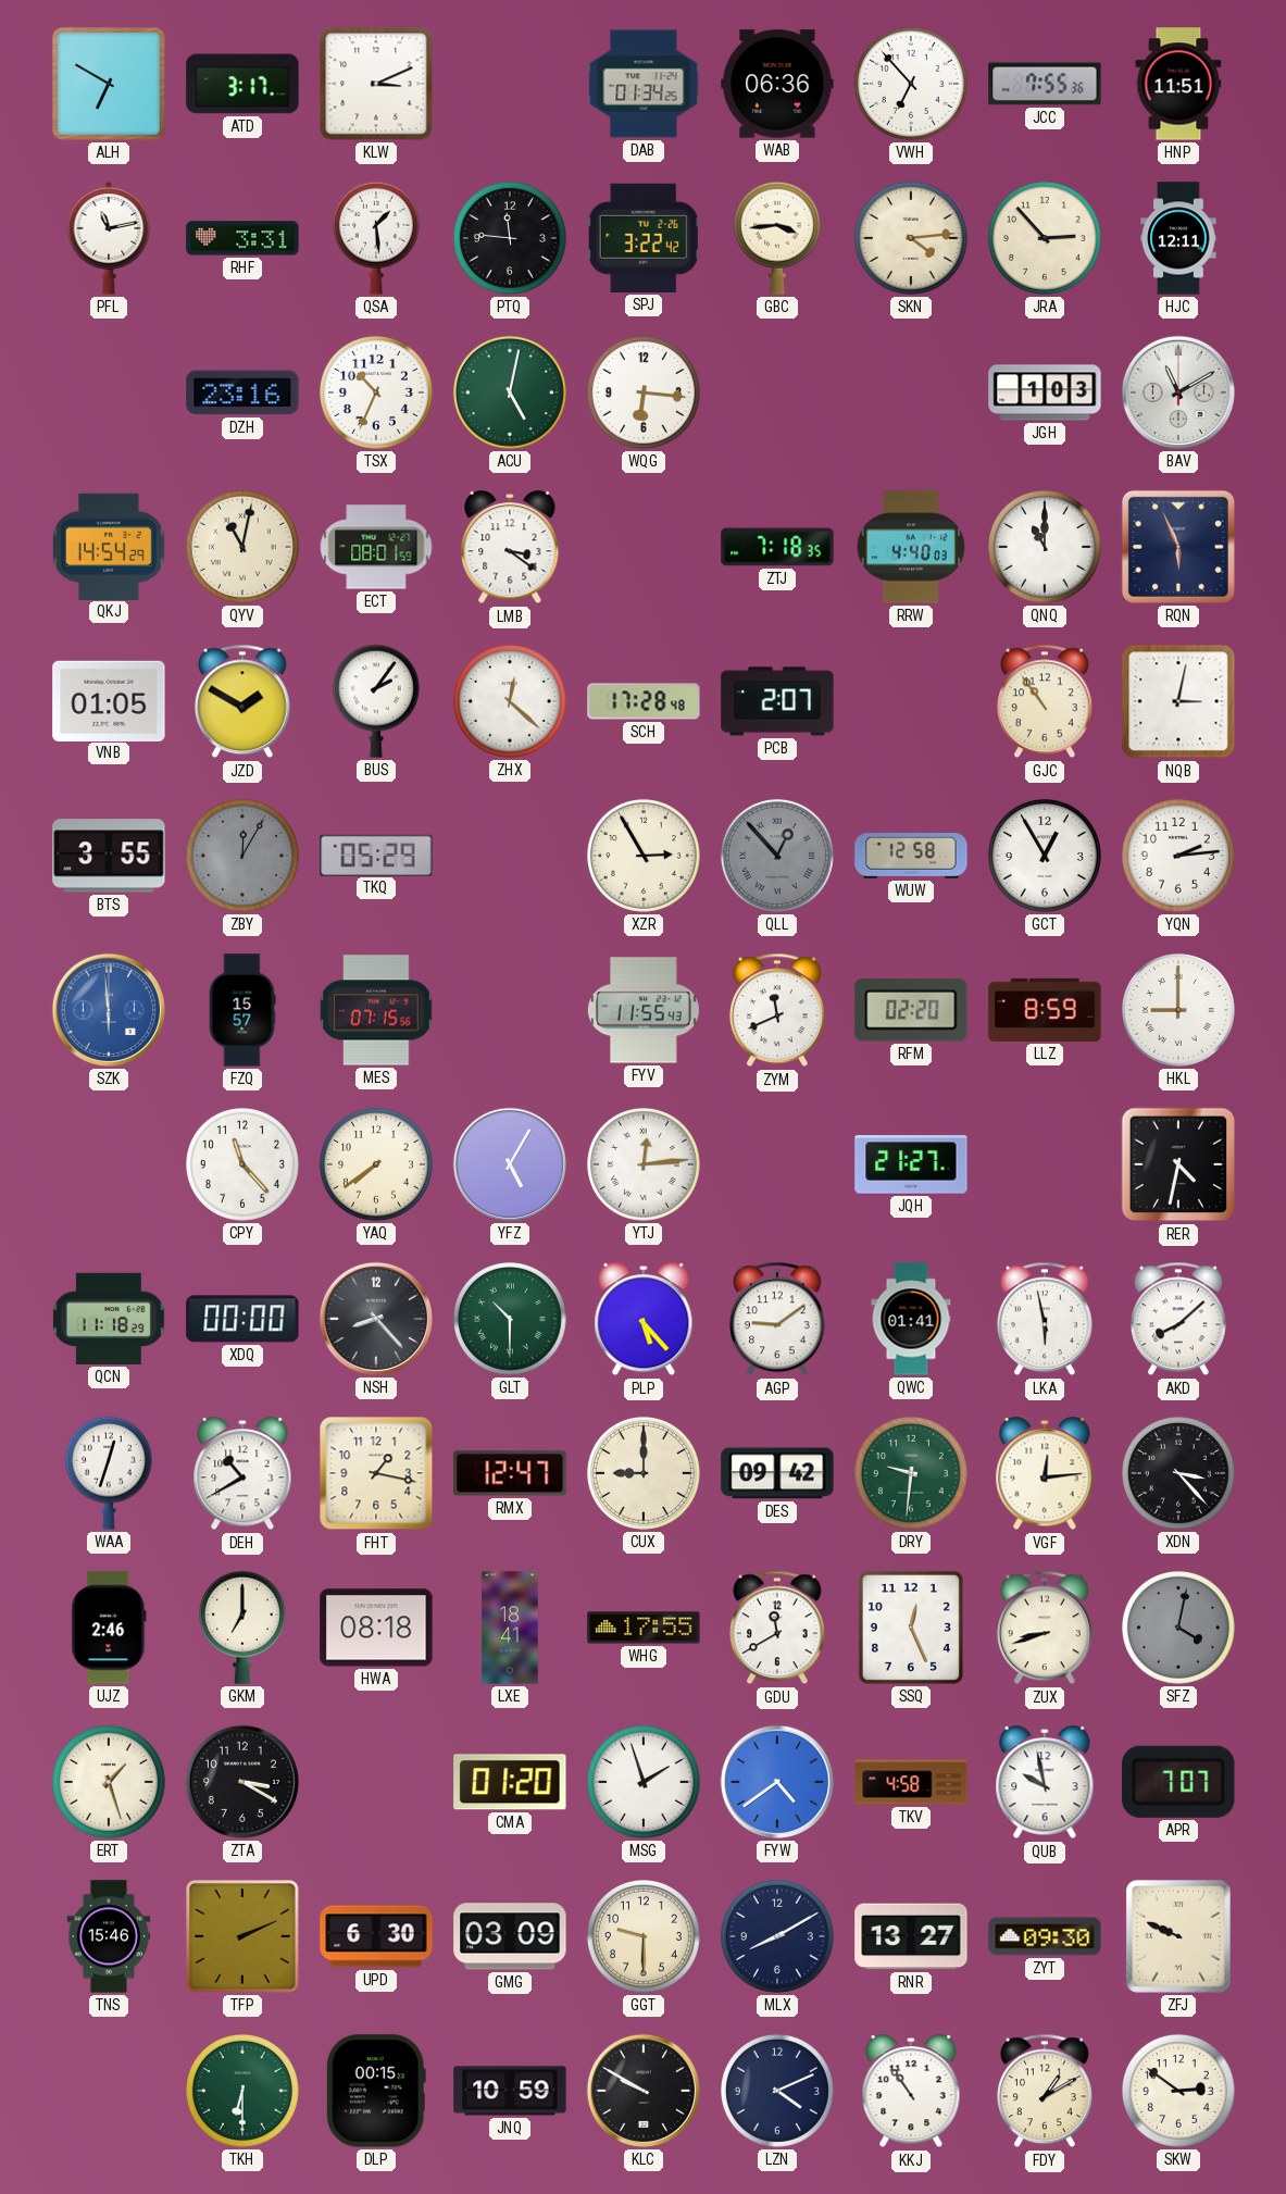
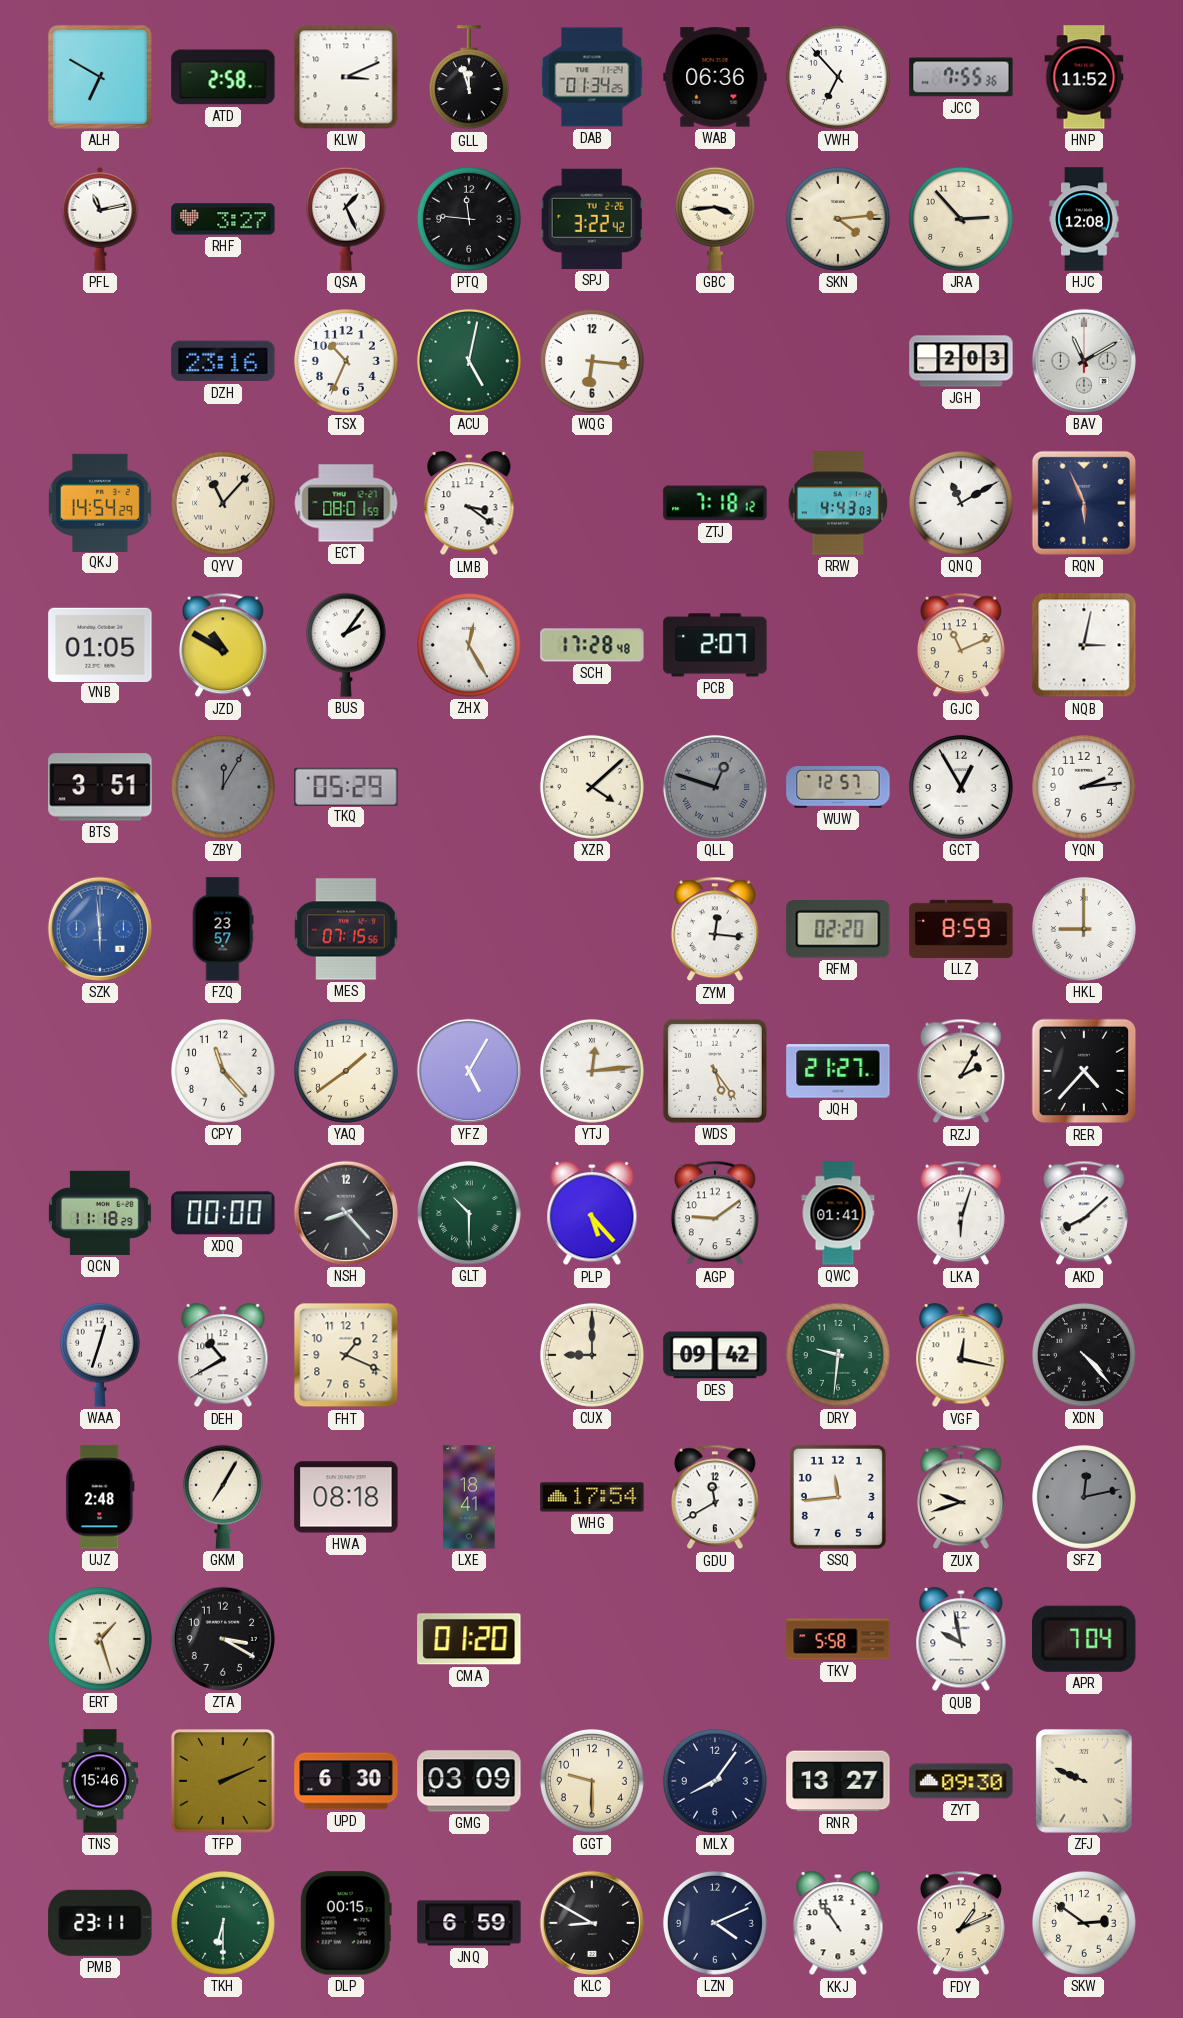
ATD: 3:17 -> 2:58 (223, 77)
GLL: none -> 11:57 (469, 78)
HNP: 11:51 -> 11:52 (1084, 77)
RHF: 3:31 -> 3:27 (223, 219)
QSA: 1:29 -> 1:26 (346, 219)
HJC: 12:11 -> 12:08 (1084, 219)
JGH: 1:03 -> 2:03 (961, 361)
QYV: 11:02 -> 11:07 (223, 503)
ZTJ: 7:18:35 -> 7:18:12 (715, 503)
RRW: 4:40 -> 4:43 (837, 503)
QNQ: 11:00 -> 11:10 (961, 503)
JZD: 1:50 -> 10:50 (223, 645)
ZHX: 12:22 -> 12:25 (469, 645)
GJC: 10:54 -> 11:11 (961, 645)
BTS: 3:55 -> 3:51 (100, 787)
XZR: 2:55 -> 4:08 (592, 787)
QLL: 12:53 -> 12:48 (715, 787)
WUW: 12:58 -> 12:57 (838, 787)
FZQ: 15:57 -> 23:57 (223, 929)
FYV: 11:55 -> none (644, 1010)
ZYM: 11:41 -> 12:16 (715, 929)
YAQ: 7:39 -> 1:39 (346, 1071)
WDS: none -> 5:24 (715, 1071)
RZJ: none -> 2:05 (961, 1071)
RER: 4:32 -> 4:37 (1084, 1071)
LKA: 5:58 -> 6:03 (961, 1213)
FHT: 1:17 -> 1:19 (346, 1355)
RMX: 12:47 -> none (510, 1473)
VGF: 12:14 -> 12:17 (961, 1356)
XDN: 3:23 -> 4:23 (1084, 1355)
UJZ: 2:46 -> 2:48 (100, 1497)
GKM: 7:00 -> 7:05 (223, 1497)
WHG: 17:55 -> 17:54 (592, 1497)
SSQ: 12:26 -> 11:44 (838, 1497)
ZUX: 8:42 -> 9:42 (961, 1497)
SFZ: 4:02 -> 12:13 (1084, 1497)
MSG: 1:57 -> none (644, 1782)
FYW: 4:39 -> none (777, 1782)
TKV: 4:58 -> 5:58 (838, 1639)
APR: 7:07 -> 7:04 (1084, 1639)
MLX: 8:10 -> 8:06 (715, 1781)
PMB: none -> 23:11 (100, 1923)
JNQ: 10:59 -> 6:59 (469, 1923)
KLC: 9:50 -> 8:50 (592, 1923)
FDY: 1:10 -> 1:11 (961, 1923)
